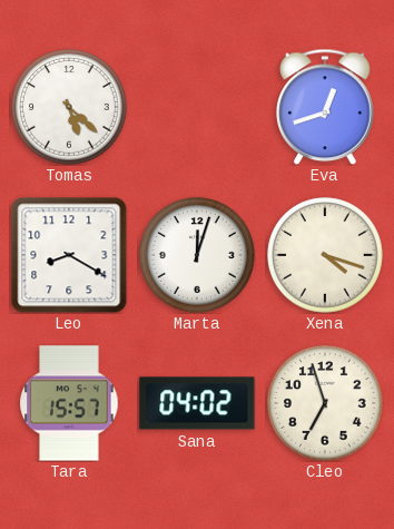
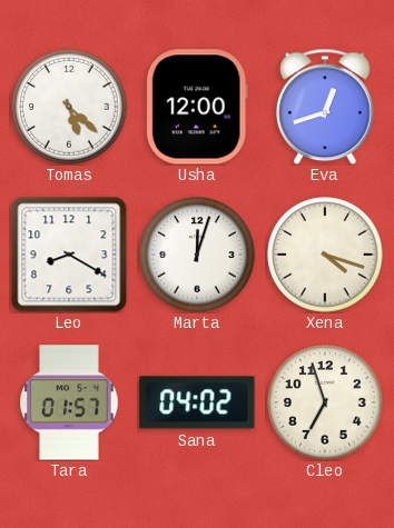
Usha: none -> 12:00 (197, 107)
Tara: 15:57 -> 01:57 (69, 402)
